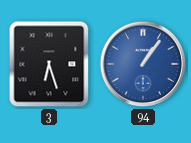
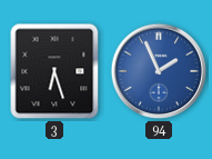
94: 1:06 -> 1:56 (159, 71)
